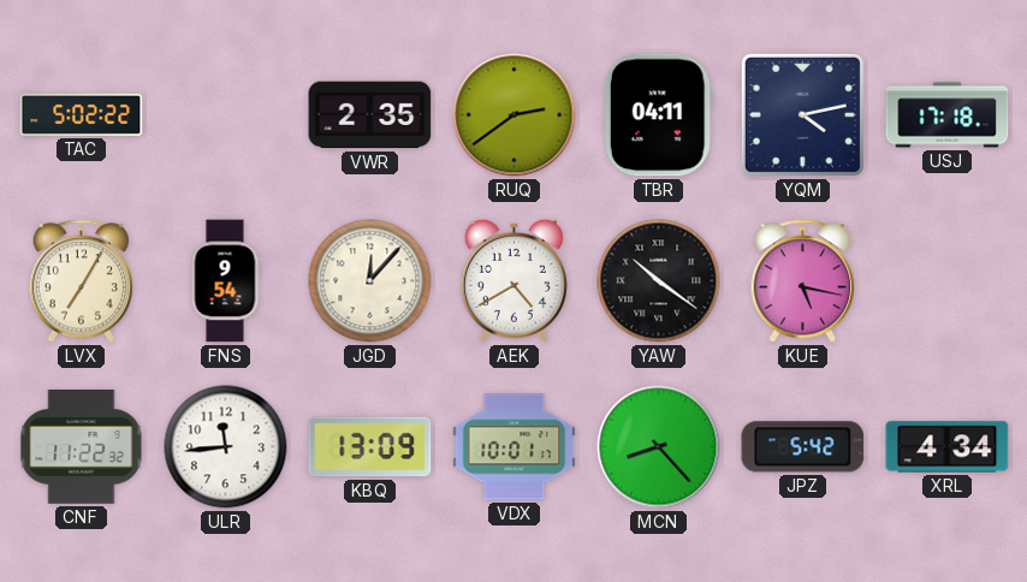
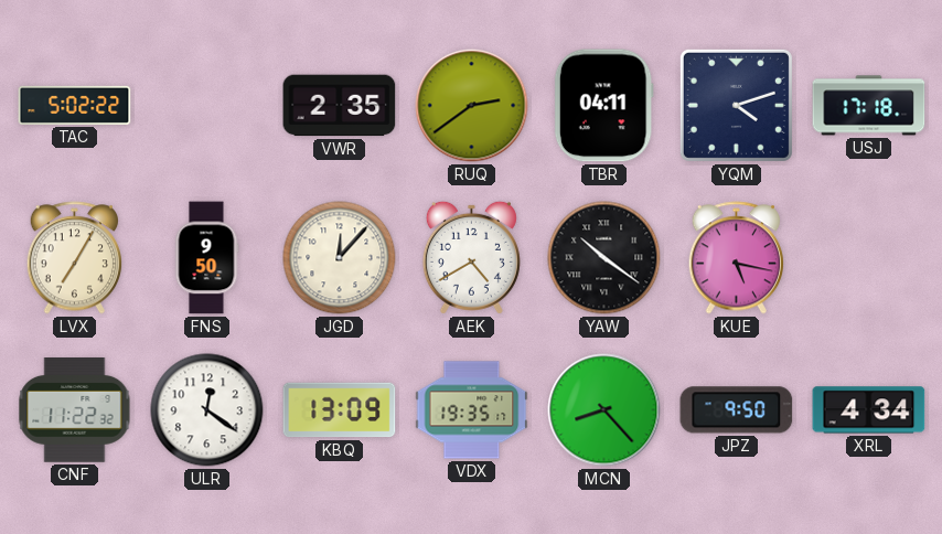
YQM: 4:13 -> 4:12 (736, 105)
FNS: 9:54 -> 9:50 (206, 258)
ULR: 11:44 -> 12:21 (207, 410)
VDX: 10:01 -> 19:35 (472, 410)
JPZ: 5:42 -> 9:50 (737, 410)
